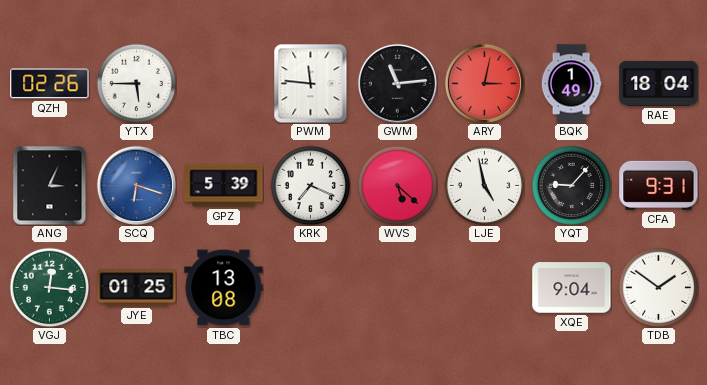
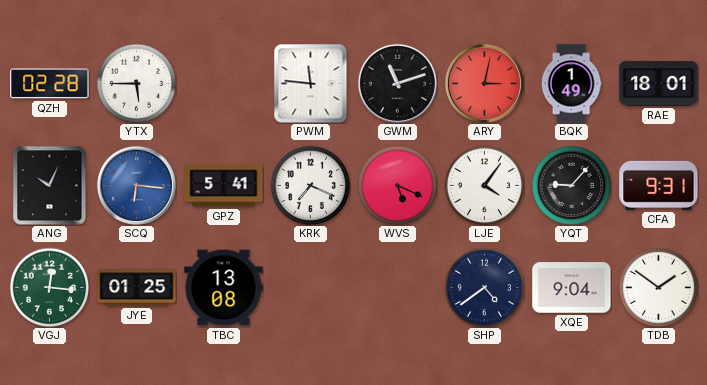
QZH: 02:26 -> 02:28 (50, 84)
GWM: 11:14 -> 11:12 (397, 83)
RAE: 18:04 -> 18:01 (659, 83)
ANG: 3:04 -> 10:04 (50, 185)
SCQ: 6:18 -> 6:16 (136, 185)
GPZ: 5:39 -> 5:41 (224, 186)
WVS: 5:22 -> 5:19 (397, 185)
LJE: 4:58 -> 4:06 (484, 185)
SHP: none -> 4:39 (484, 287)
